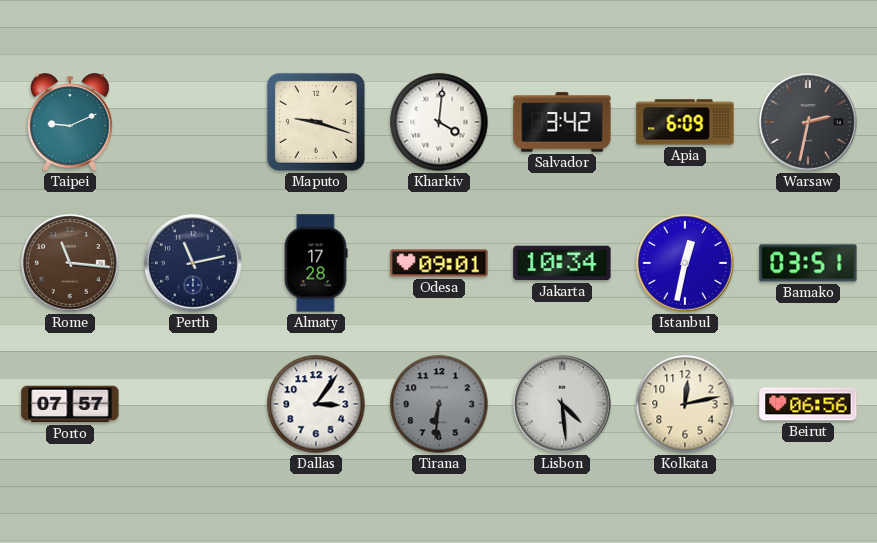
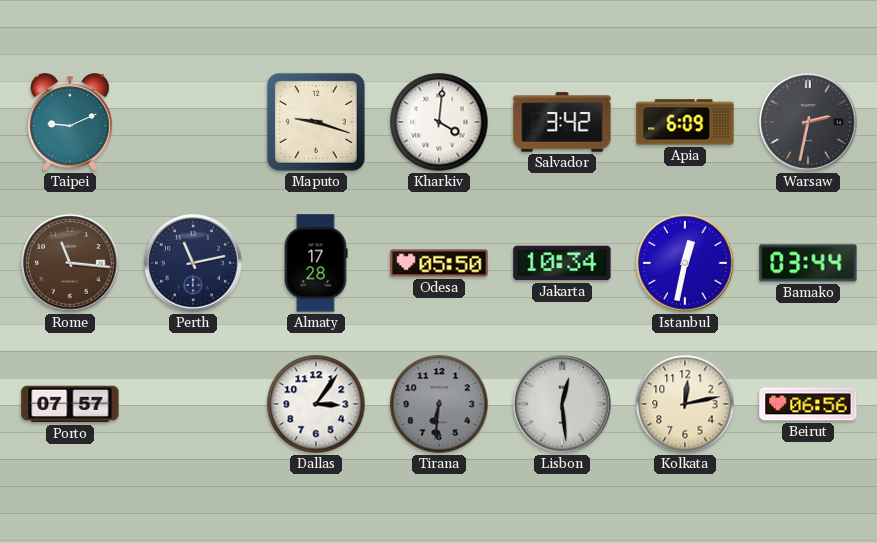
Odesa: 09:01 -> 05:50 (439, 263)
Bamako: 03:51 -> 03:44 (808, 263)
Lisbon: 4:29 -> 12:29 (562, 404)
